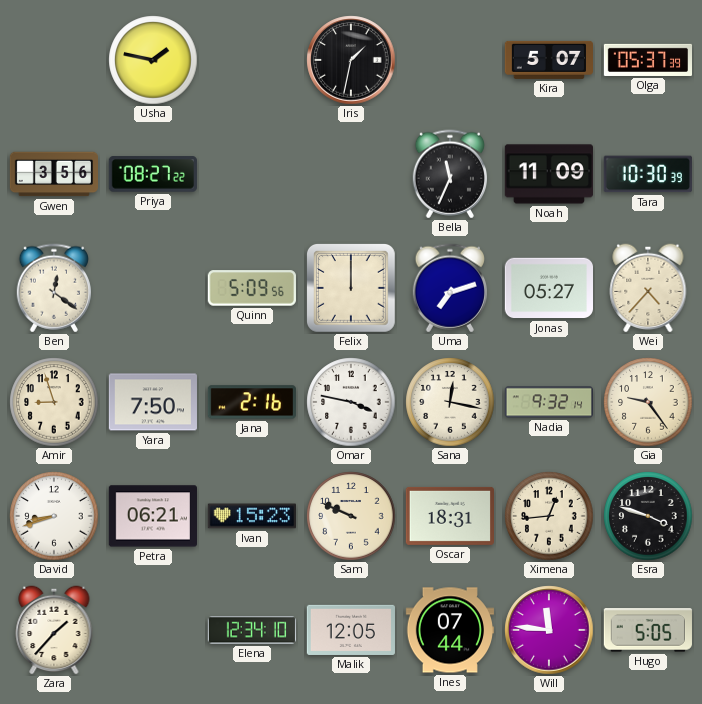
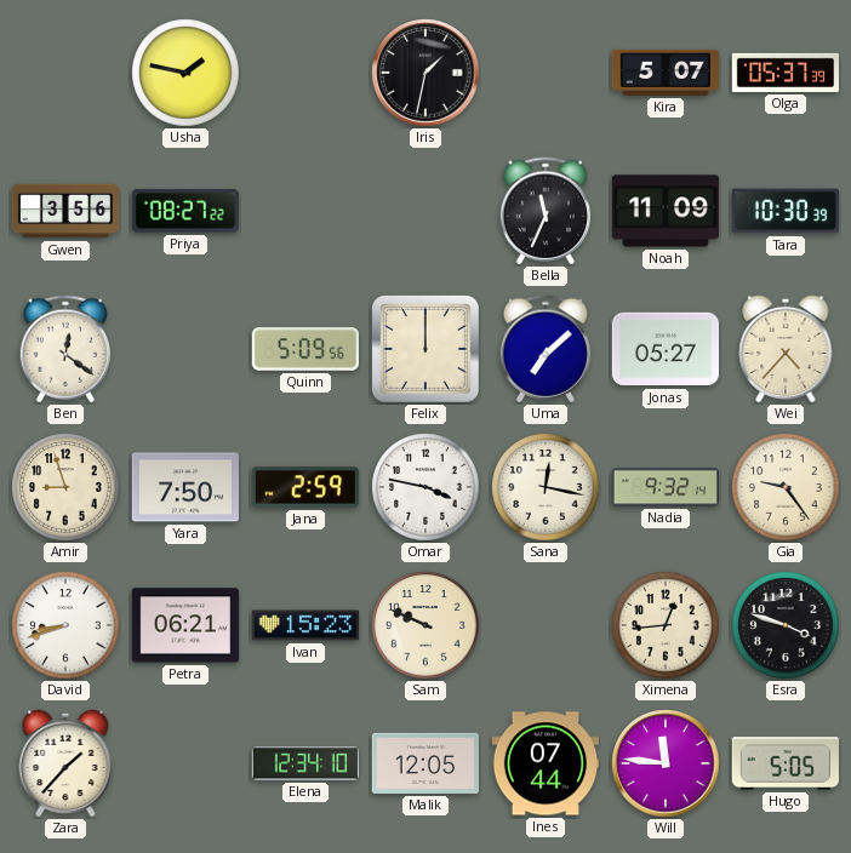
Uma: 7:12 -> 7:08 (544, 349)
Jana: 2:16 -> 2:59 (305, 487)
Oscar: 18:31 -> none (449, 516)
